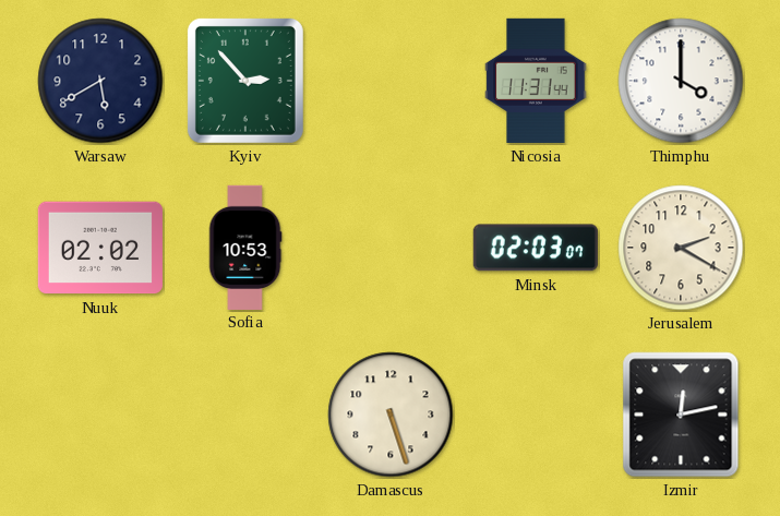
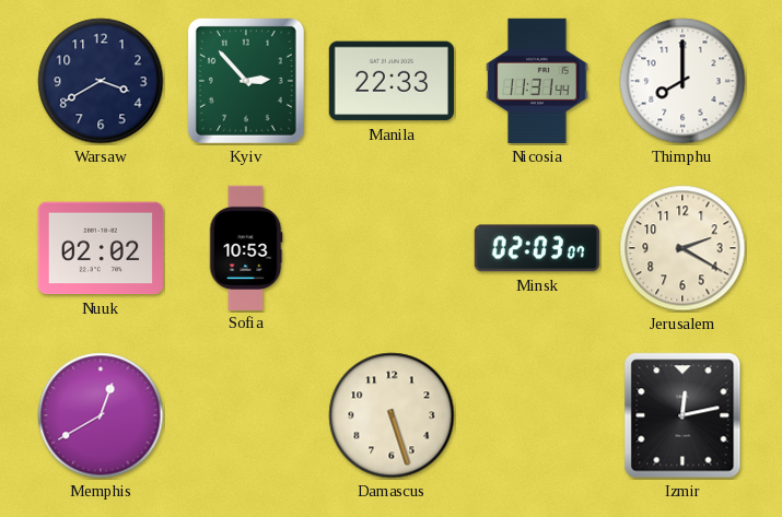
Warsaw: 5:40 -> 3:40 (101, 81)
Manila: none -> 22:33 (392, 81)
Thimphu: 4:00 -> 8:00 (682, 81)
Memphis: none -> 12:40 (101, 415)
